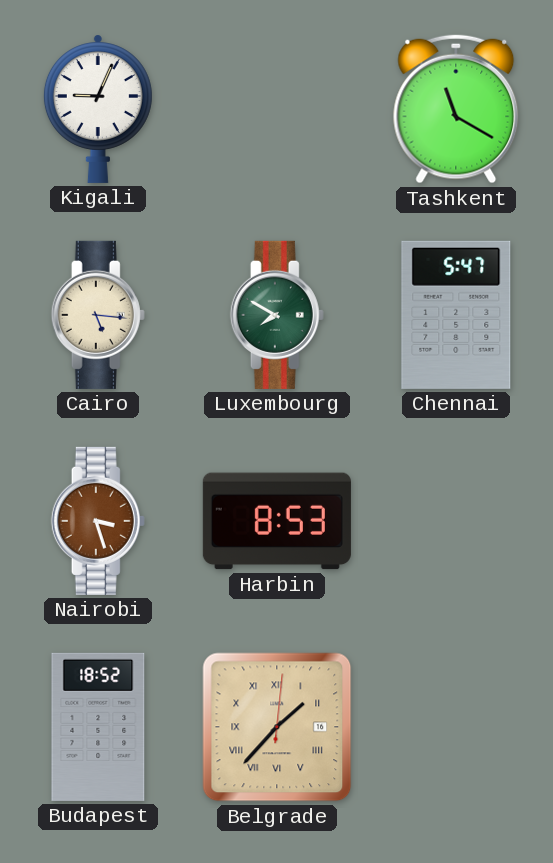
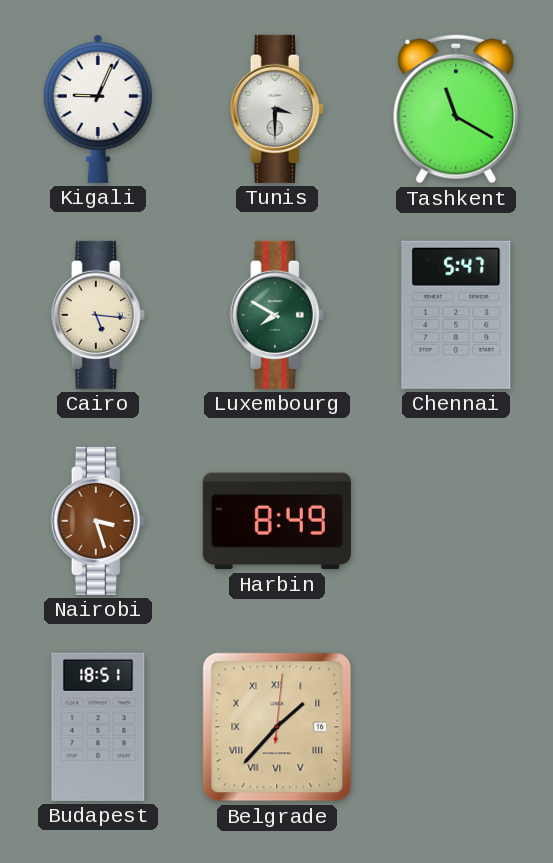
Tunis: none -> 3:30 (277, 109)
Harbin: 8:53 -> 8:49 (277, 521)
Budapest: 18:52 -> 18:51 (98, 727)
